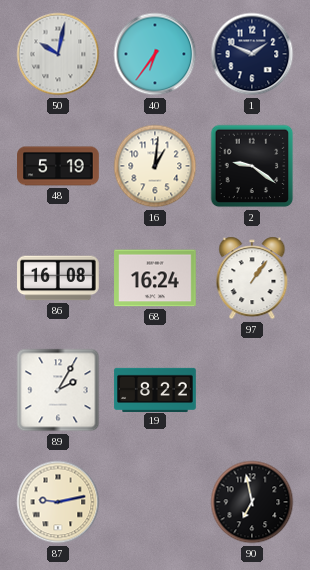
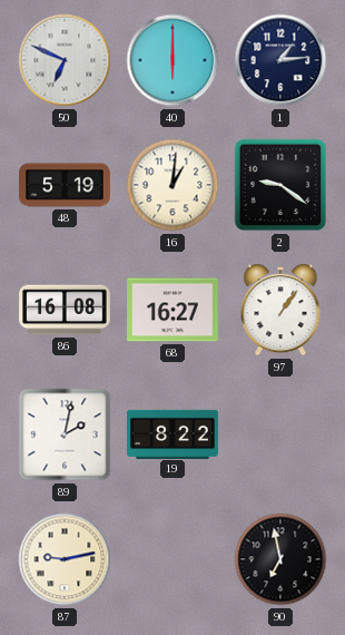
50: 10:02 -> 6:49 (65, 60)
40: 6:36 -> 6:00 (172, 60)
1: 1:49 -> 1:14 (280, 60)
68: 16:24 -> 16:27 (172, 310)
89: 2:05 -> 2:02 (65, 434)
